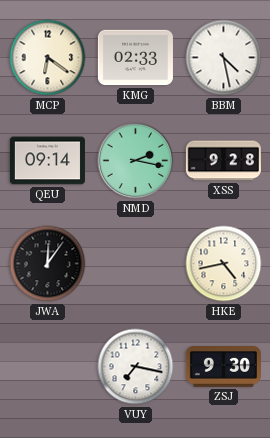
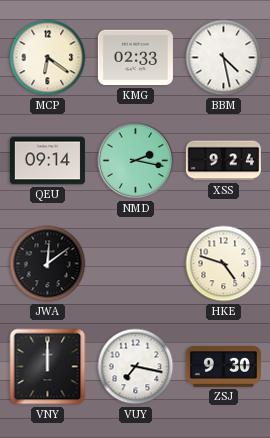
XSS: 9:28 -> 9:24 (223, 161)
JWA: 12:06 -> 12:09 (48, 264)
HKE: 4:43 -> 4:48 (224, 264)
VNY: none -> 12:00 (48, 367)
